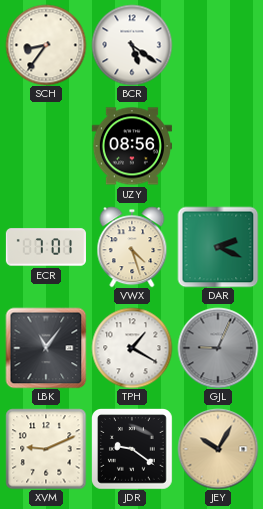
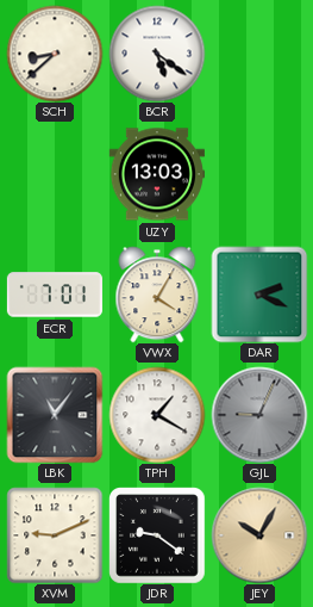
SCH: 8:36 -> 8:38 (55, 54)
UZY: 08:56 -> 13:03 (157, 174)
VWX: 4:27 -> 4:05 (157, 295)
